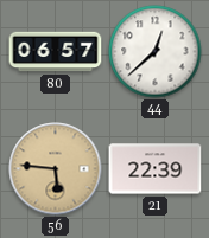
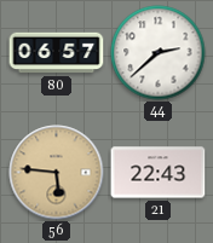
44: 12:38 -> 2:38 (159, 53)
21: 22:39 -> 22:43 (159, 173)
